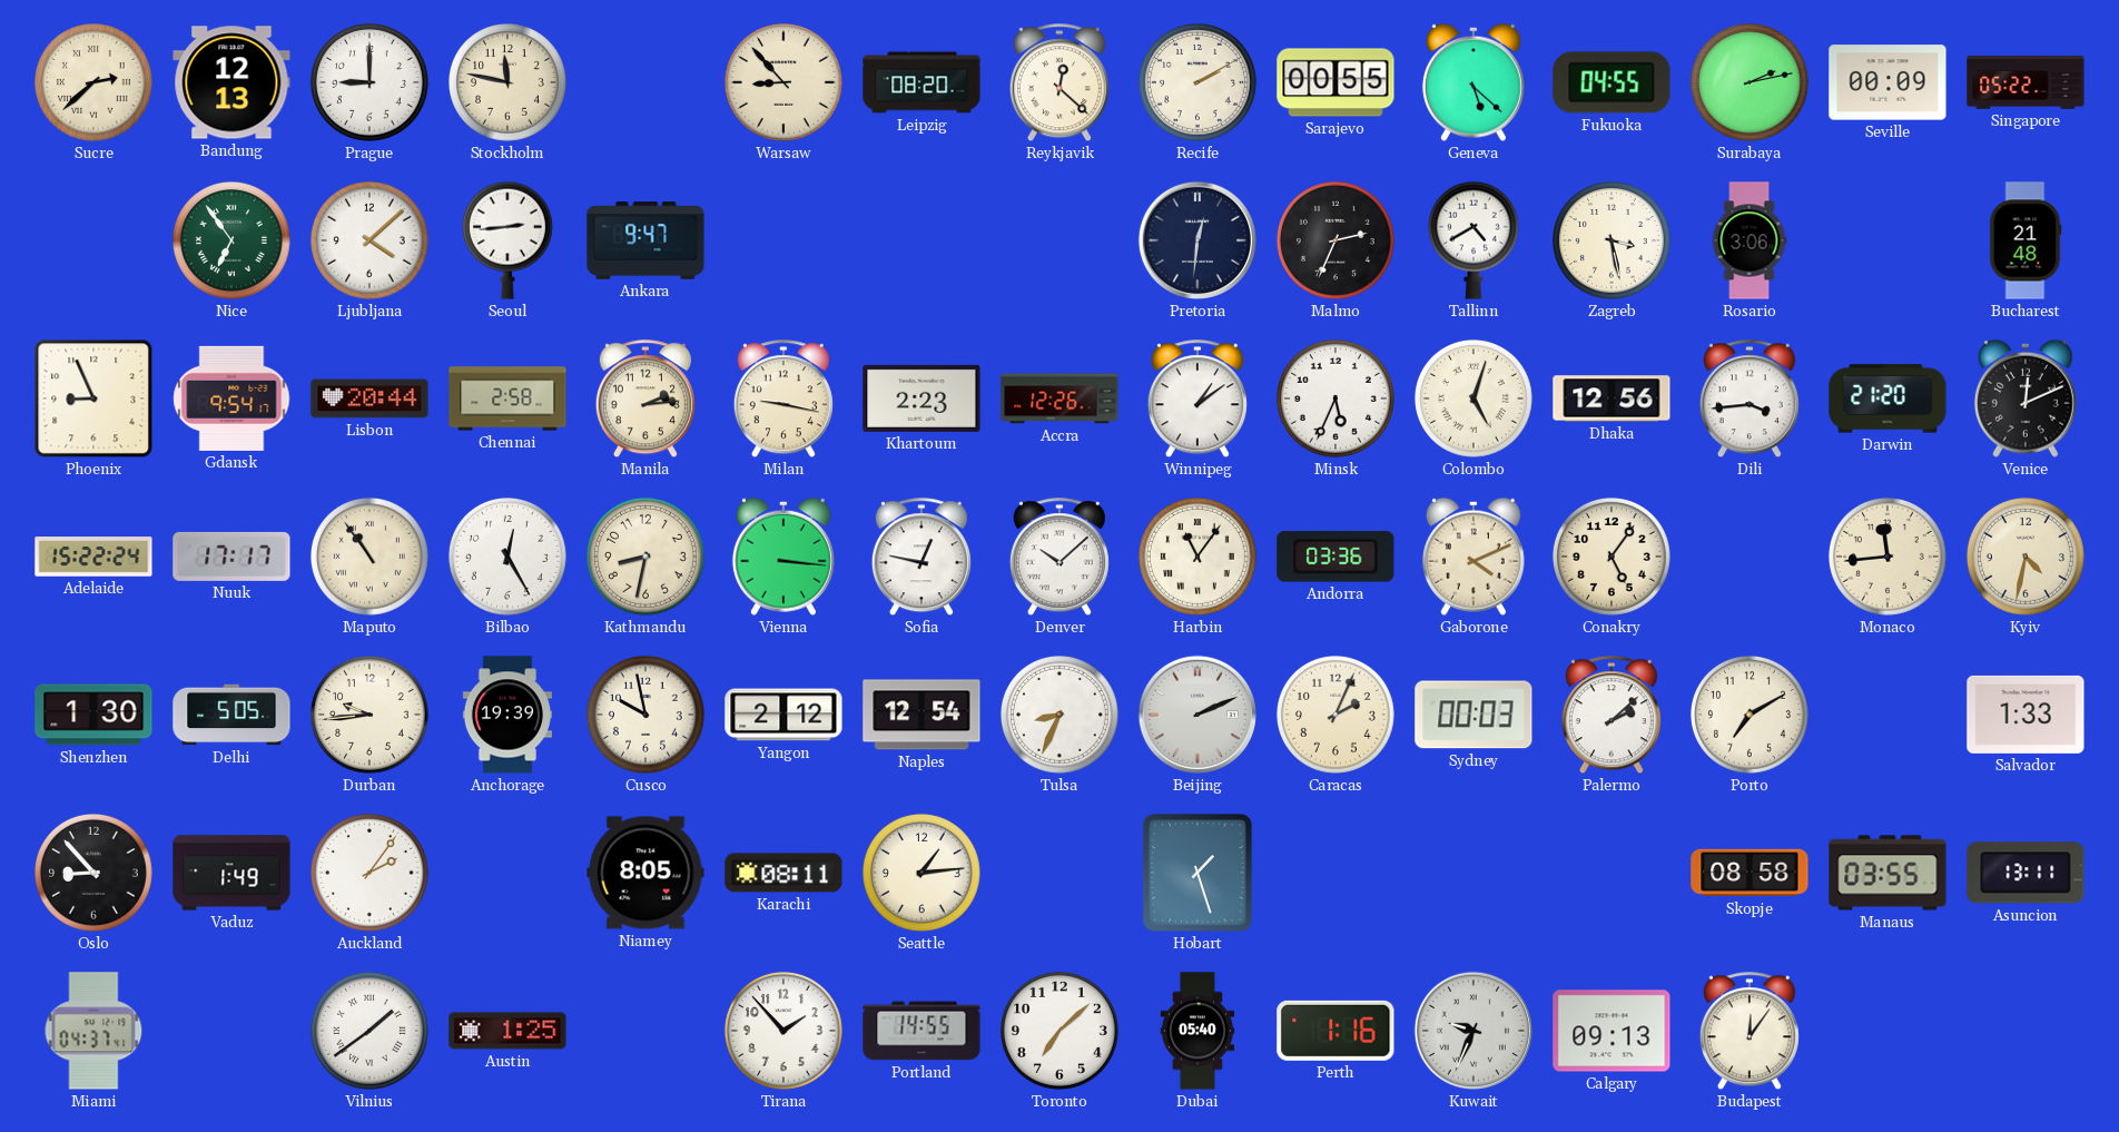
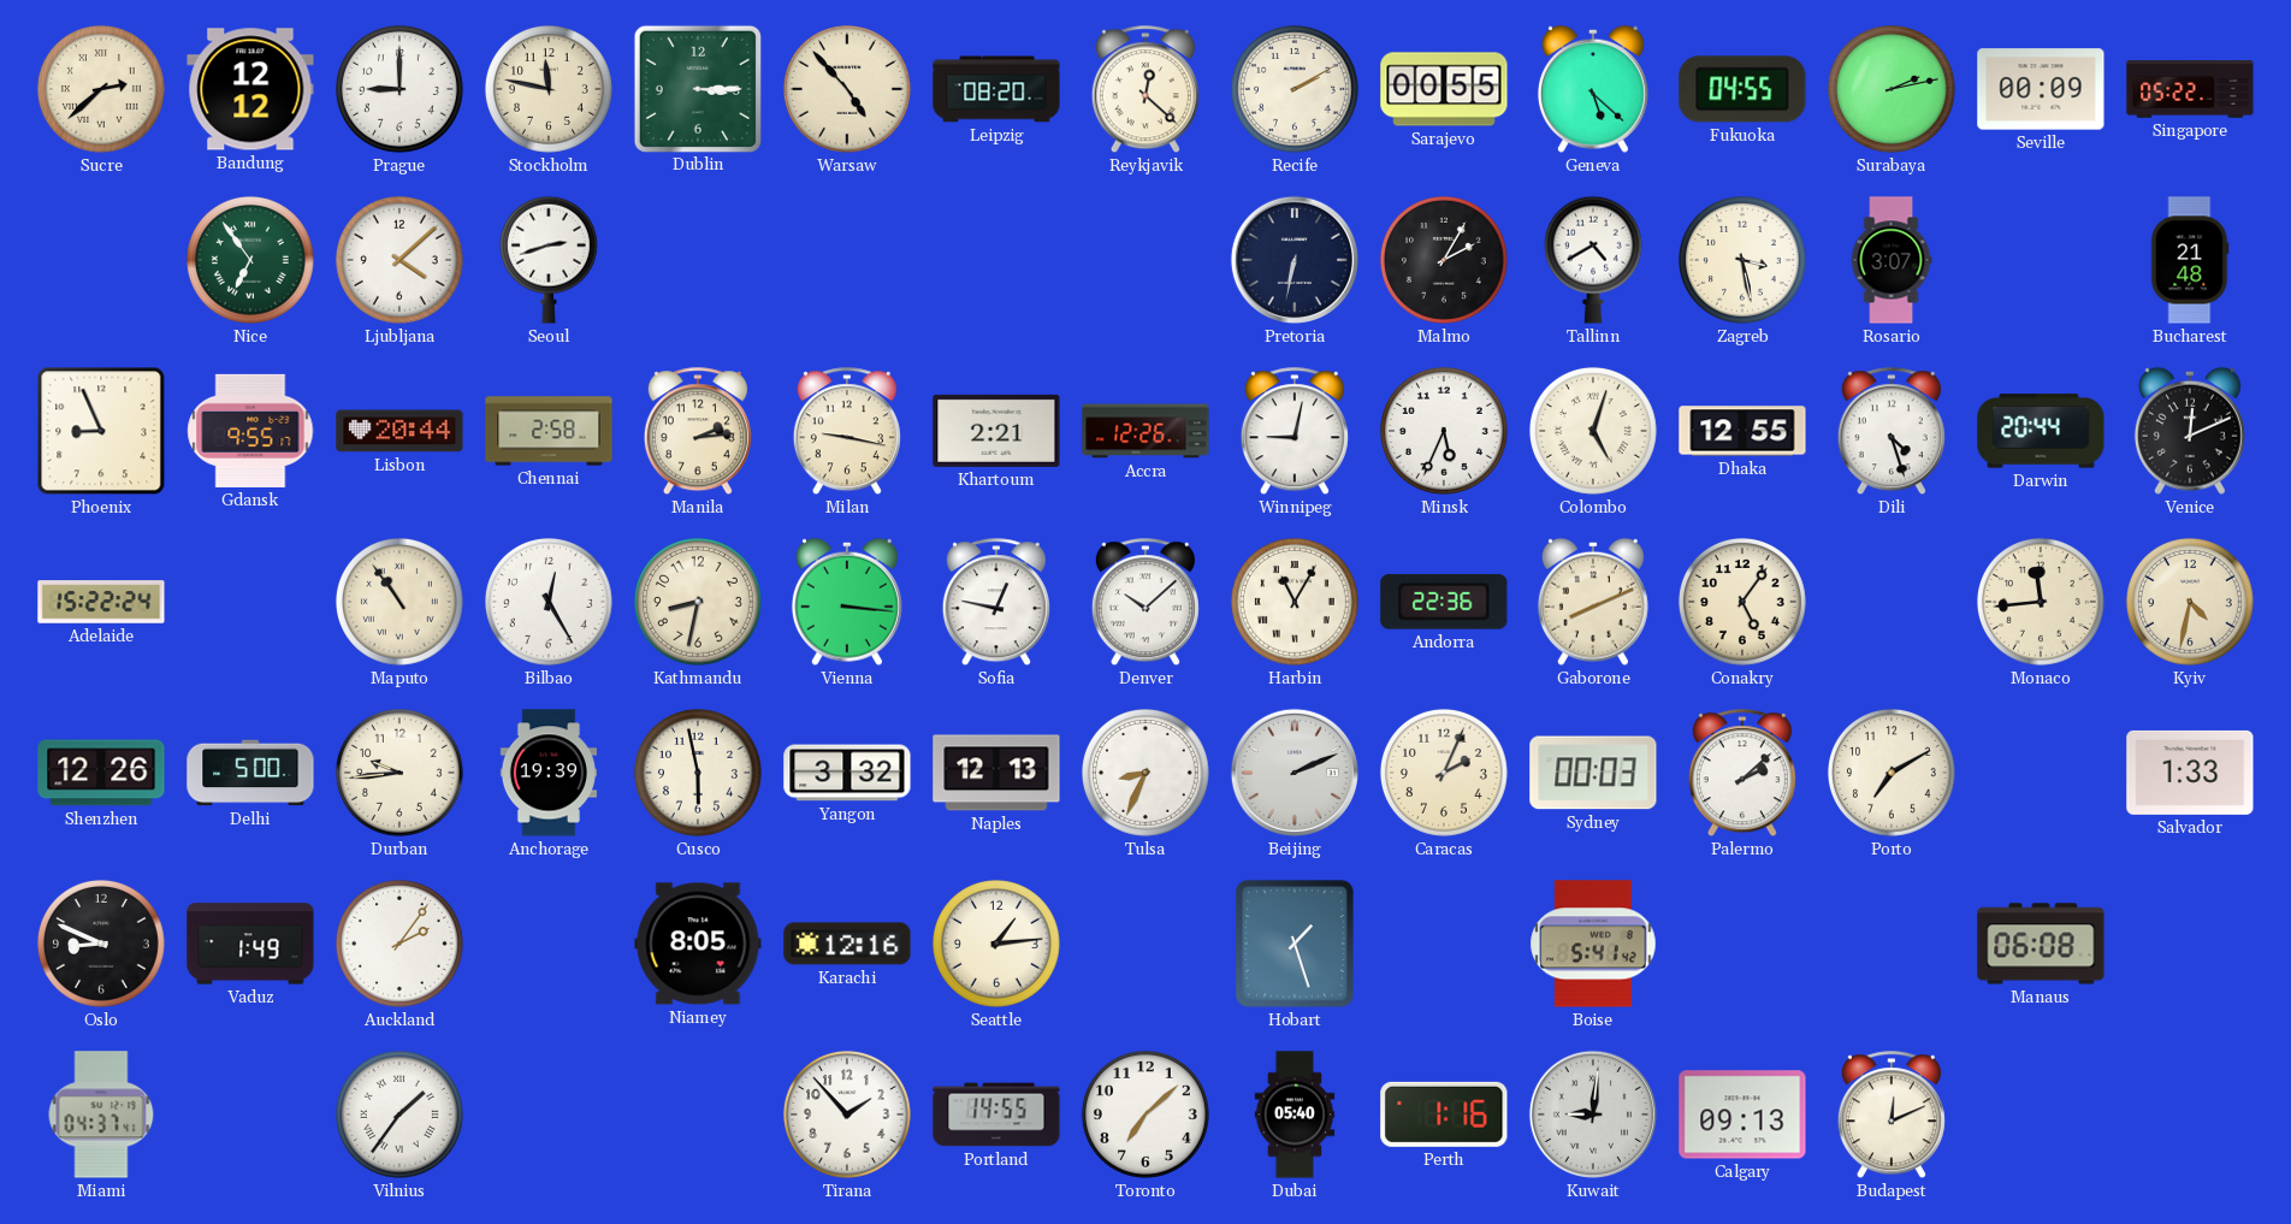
Bandung: 12:13 -> 12:12 (250, 89)
Dublin: none -> 3:15 (697, 88)
Warsaw: 8:53 -> 4:53 (847, 89)
Seoul: 2:44 -> 2:42 (549, 260)
Ankara: 9:47 -> none (645, 240)
Pretoria: 12:31 -> 6:32 (1295, 260)
Malmo: 2:34 -> 2:05 (1444, 260)
Rosario: 3:06 -> 3:07 (1892, 260)
Gdansk: 9:54 -> 9:55 (250, 431)
Khartoum: 2:23 -> 2:21 (996, 431)
Winnipeg: 1:09 -> 9:02 (1295, 432)
Dhaka: 12:56 -> 12:55 (1742, 431)
Dili: 3:44 -> 4:27 (1892, 432)
Darwin: 21:20 -> 20:44 (2041, 431)
Nuuk: 17:17 -> none (231, 557)
Harbin: 11:06 -> 11:05 (1295, 602)
Andorra: 03:36 -> 22:36 (1444, 602)
Gaborone: 4:11 -> 8:11 (1593, 602)
Shenzhen: 1:30 -> 12:26 (101, 773)
Delhi: 5:05 -> 5:00 (250, 773)
Cusco: 9:58 -> 5:58 (698, 773)
Yangon: 2:12 -> 3:32 (847, 773)
Naples: 12:54 -> 12:13 (996, 773)
Oslo: 8:53 -> 8:49 (101, 944)
Karachi: 08:11 -> 12:16 (847, 944)
Boise: none -> 5:41 (1593, 944)
Skopje: 08:58 -> none (1750, 873)
Manaus: 03:55 -> 06:08 (2041, 944)
Asuncion: 13:11 -> none (2026, 873)
Vilnius: 1:39 -> 1:36 (399, 1114)
Austin: 1:25 -> none (507, 1031)
Kuwait: 9:34 -> 9:01 (1593, 1114)
Budapest: 12:06 -> 12:11 (1892, 1116)
